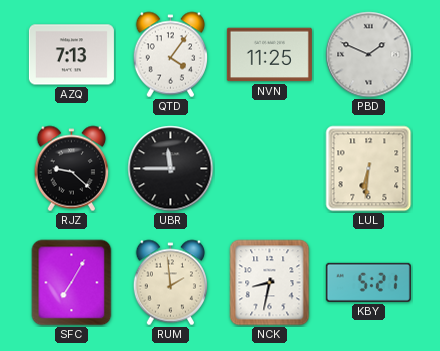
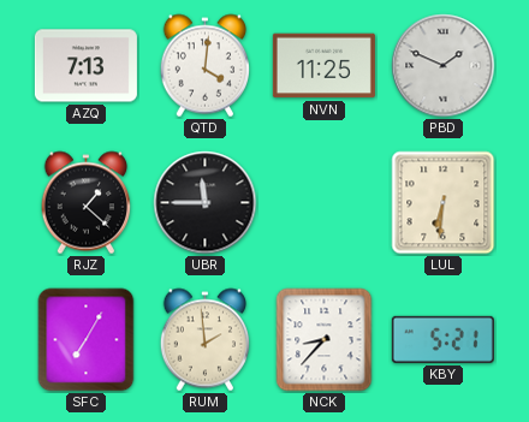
QTD: 4:06 -> 4:01 (204, 66)
RJZ: 9:22 -> 1:22 (85, 203)
NCK: 8:32 -> 8:37 (325, 340)
